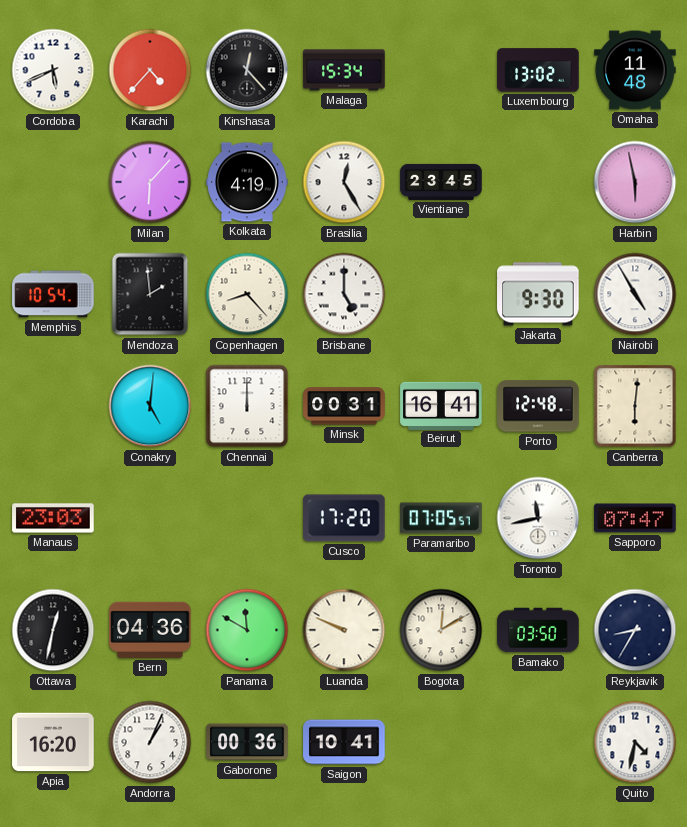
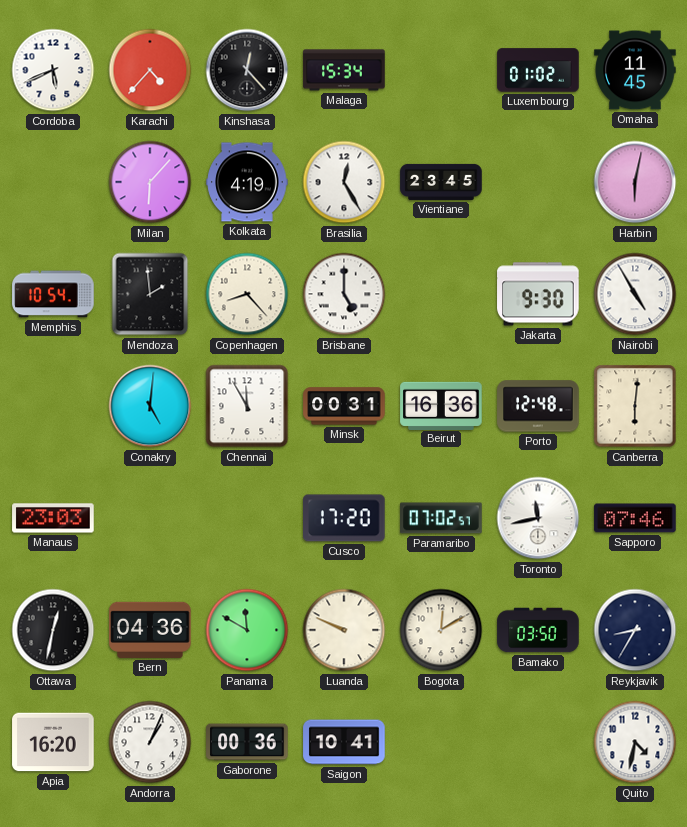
Luxembourg: 13:02 -> 01:02 (538, 70)
Omaha: 11:48 -> 11:45 (635, 70)
Harbin: 5:58 -> 6:02 (635, 182)
Chennai: 12:00 -> 11:55 (247, 406)
Beirut: 16:41 -> 16:36 (441, 405)
Paramaribo: 07:05 -> 07:02 (441, 518)
Sapporo: 07:47 -> 07:46 (635, 518)
